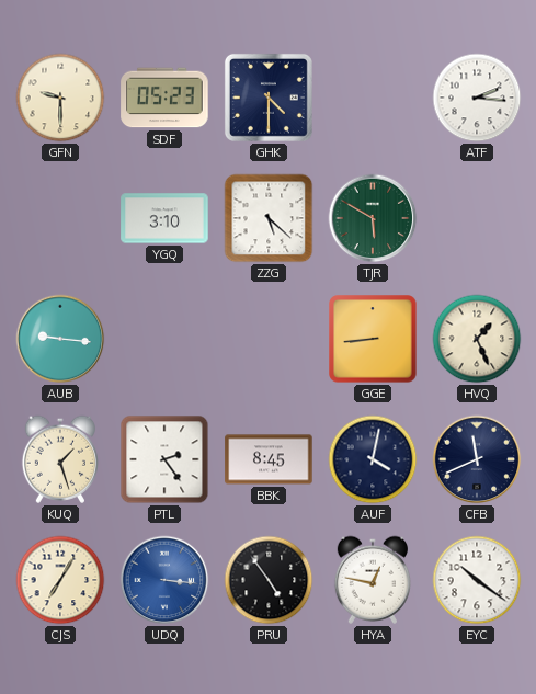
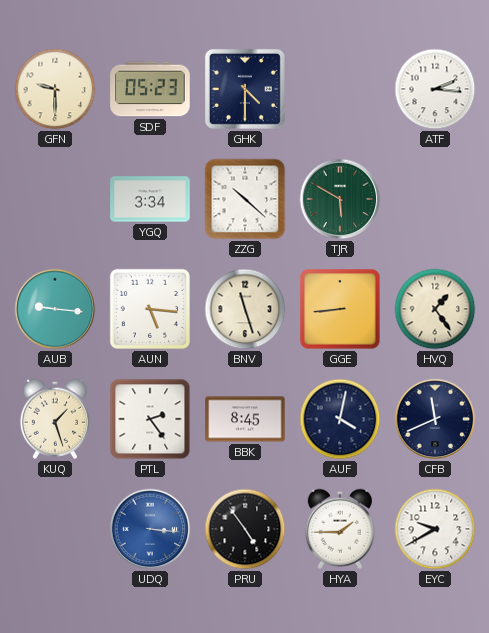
YGQ: 3:10 -> 3:34 (150, 199)
ZZG: 5:22 -> 10:22 (245, 199)
AUN: none -> 5:16 (150, 309)
BNV: none -> 11:27 (245, 309)
HVQ: 1:26 -> 1:24 (435, 309)
CJS: 7:05 -> none (60, 580)
HYA: 12:47 -> 1:45 (339, 529)
EYC: 10:21 -> 9:40 (435, 529)
